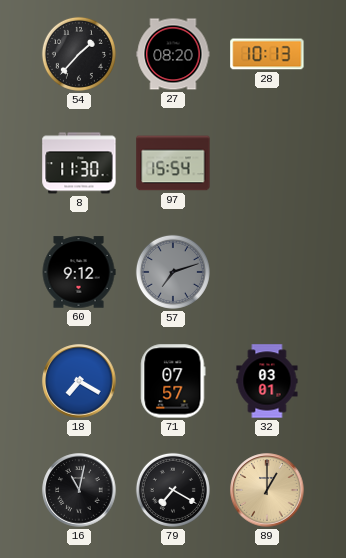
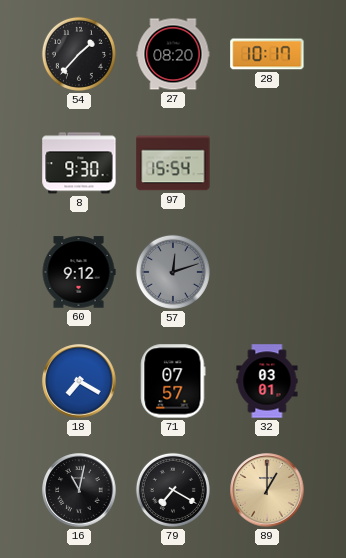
28: 10:13 -> 10:17 (267, 54)
8: 11:30 -> 9:30 (79, 163)
57: 7:12 -> 12:12 (173, 272)
